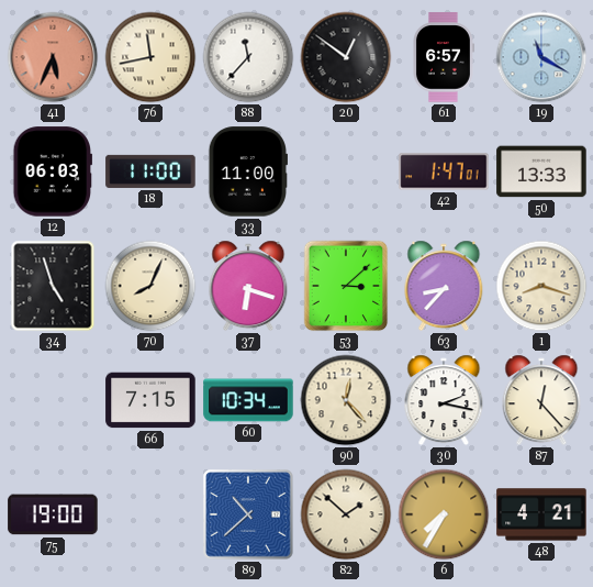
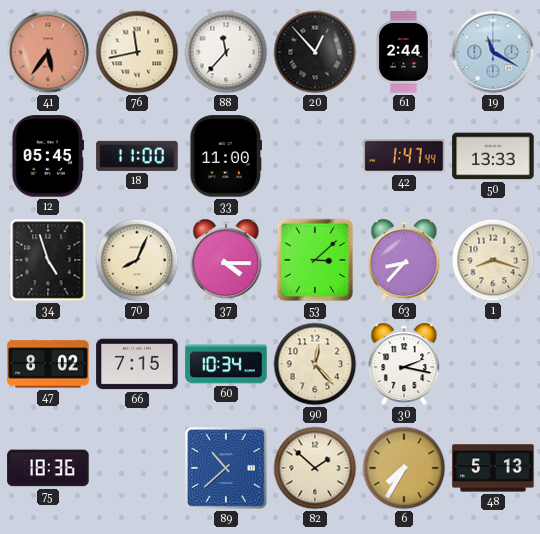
41: 5:34 -> 5:36 (48, 52)
20: 12:51 -> 12:53 (315, 52)
61: 6:57 -> 2:44 (404, 52)
12: 06:03 -> 05:45 (48, 156)
42: 1:47:01 -> 1:47:44 (404, 156)
37: 6:18 -> 4:15 (226, 260)
47: none -> 8:02 (48, 364)
87: 12:23 -> none (541, 400)
75: 19:00 -> 18:36 (48, 468)
48: 4:21 -> 5:13 (493, 468)
